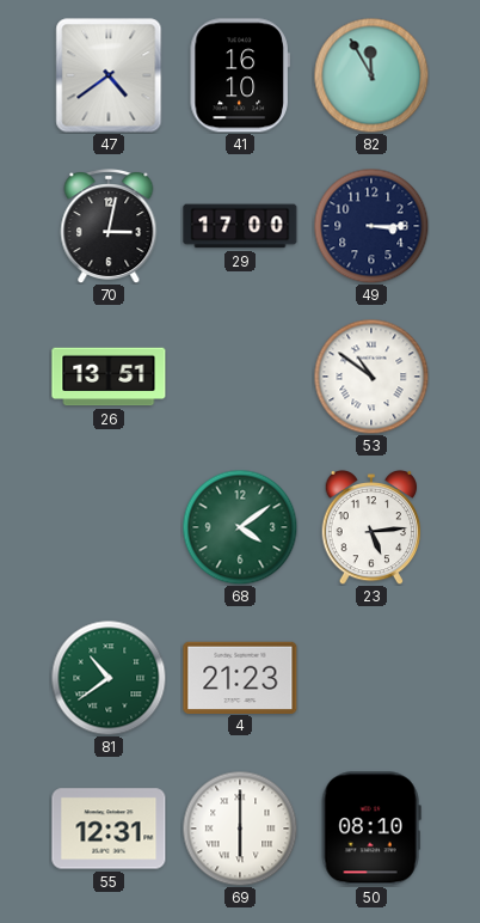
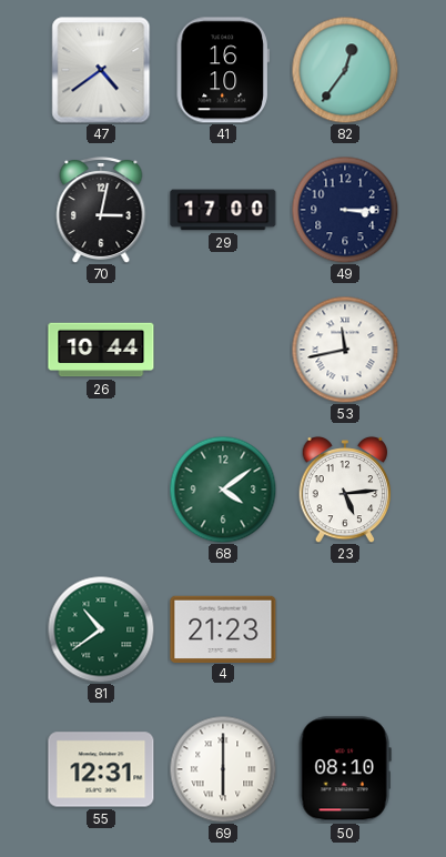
82: 11:55 -> 12:36 (345, 70)
26: 13:51 -> 10:44 (101, 350)
53: 10:51 -> 11:43 (345, 350)
